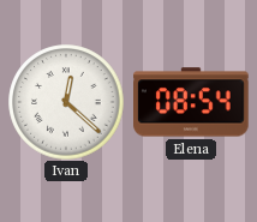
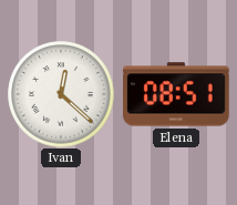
Elena: 08:54 -> 08:51 (177, 94)
